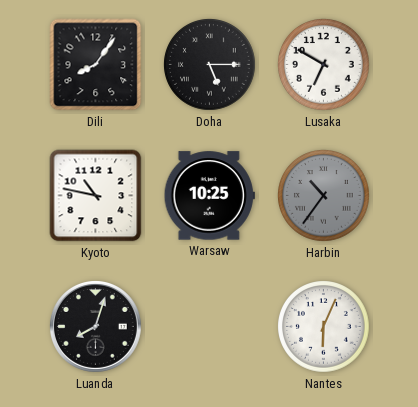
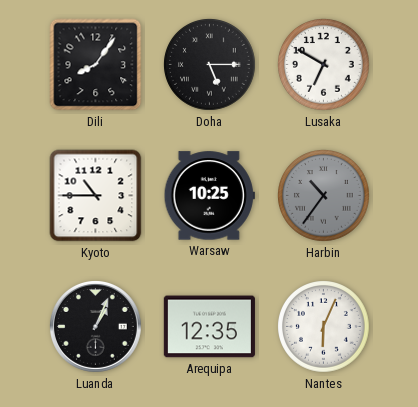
Kyoto: 10:47 -> 10:45 (96, 196)
Luanda: 8:03 -> 1:04 (95, 326)
Arequipa: none -> 12:35 (209, 327)
